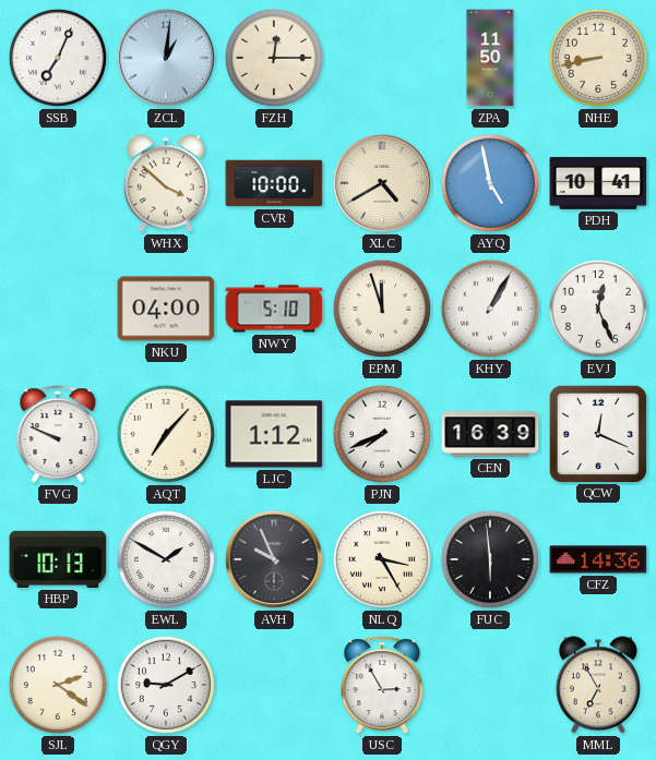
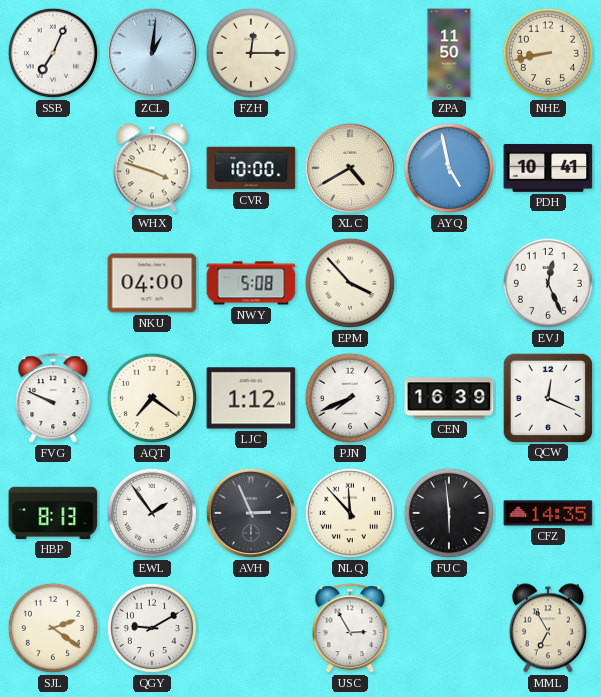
WHX: 3:52 -> 3:48 (152, 168)
NWY: 5:10 -> 5:08 (251, 283)
EPM: 11:57 -> 3:53 (350, 283)
KHY: 1:05 -> none (490, 309)
AQT: 7:07 -> 7:21 (152, 398)
HBP: 10:13 -> 8:13 (53, 513)
EWL: 1:50 -> 1:54 (152, 513)
AVH: 9:56 -> 2:56 (251, 513)
NLQ: 3:25 -> 11:53 (350, 513)
CFZ: 14:36 -> 14:35 (548, 513)
